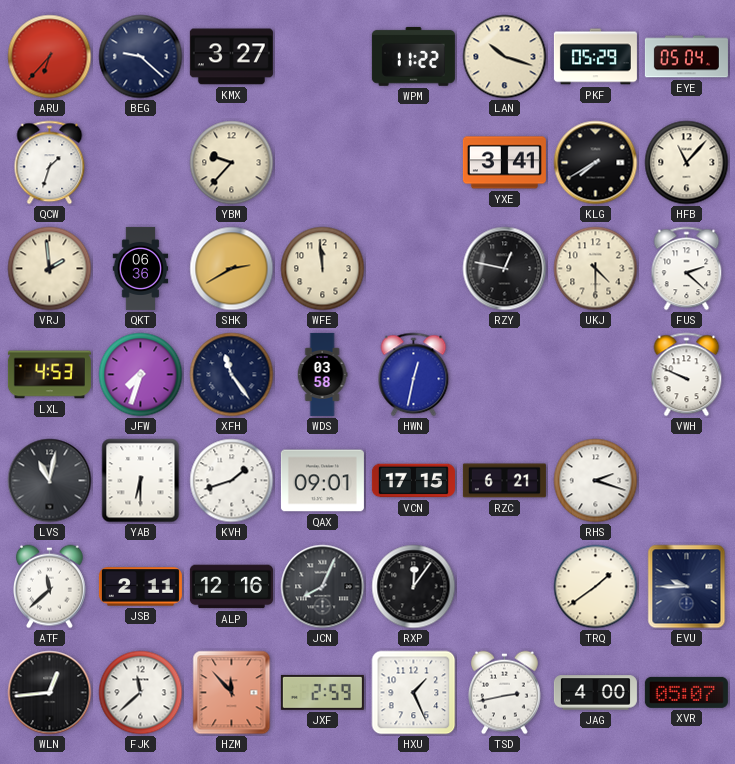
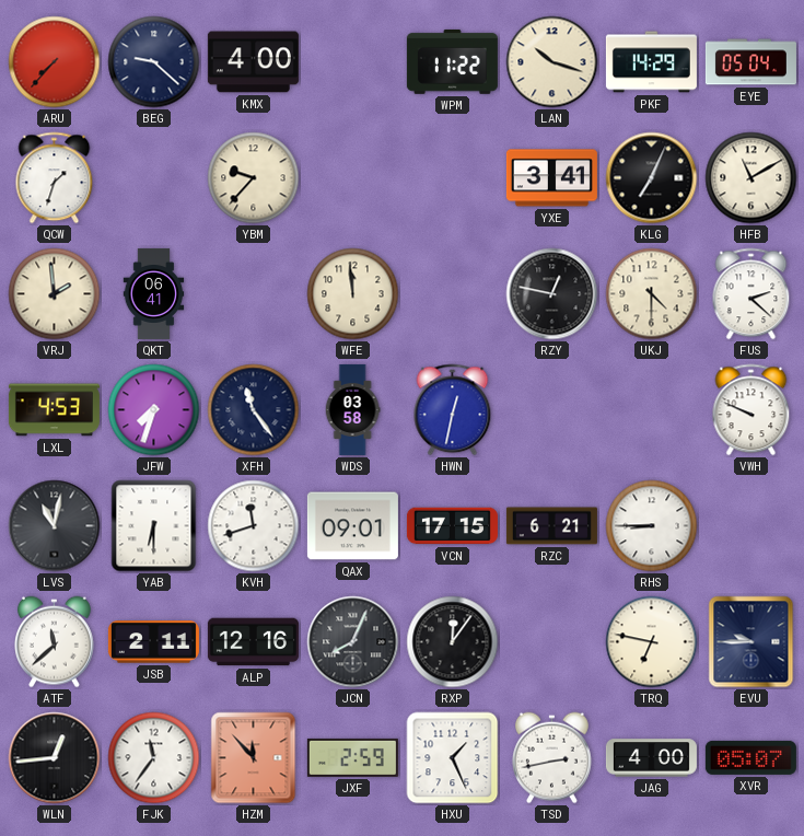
ARU: 6:37 -> 7:37 (55, 62)
KMX: 3:27 -> 4:00 (253, 62)
PKF: 05:29 -> 14:29 (651, 62)
KLG: 7:40 -> 7:04 (652, 178)
HFB: 11:07 -> 11:10 (751, 178)
QKT: 06:36 -> 06:41 (154, 293)
SHK: 2:40 -> none (232, 269)
KVH: 1:42 -> 11:42 (254, 526)
RHS: 2:18 -> 8:45 (652, 526)
TRQ: 1:39 -> 6:47 (652, 642)
FJK: 11:38 -> 11:36 (154, 758)
